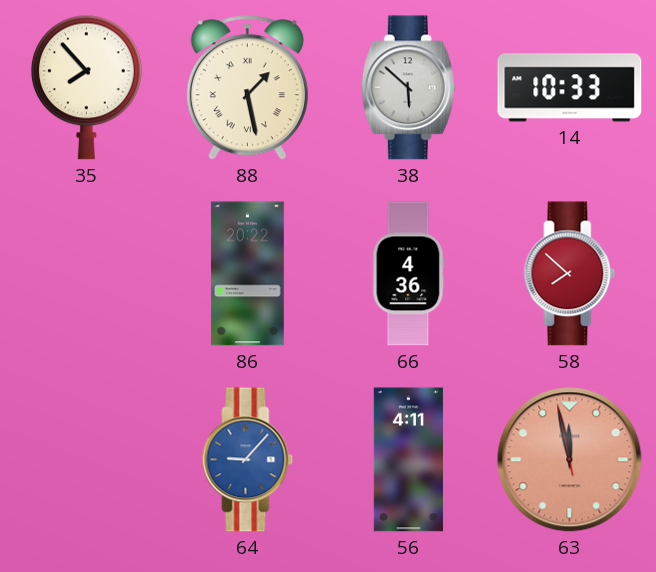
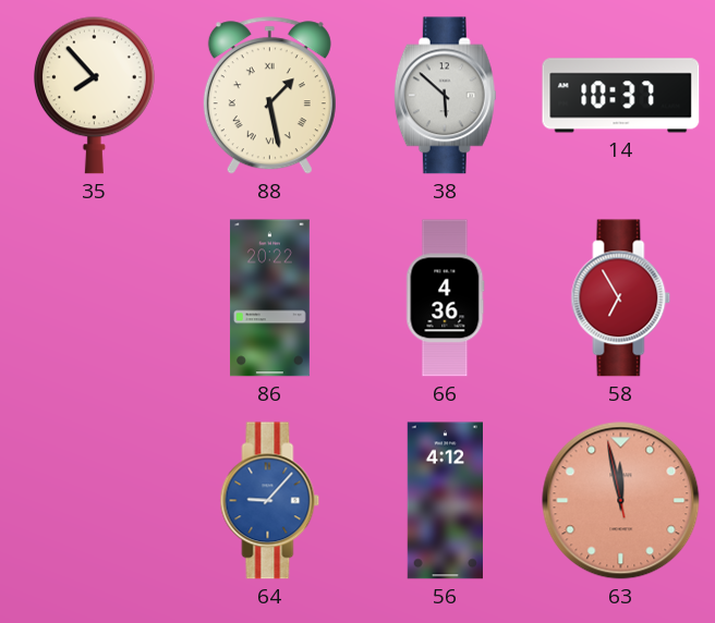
14: 10:33 -> 10:37 (621, 96)
58: 7:52 -> 6:55 (621, 298)
56: 4:11 -> 4:12 (445, 501)
